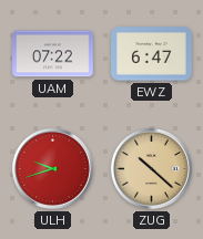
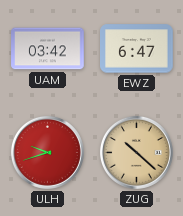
UAM: 07:22 -> 03:42 (48, 49)
